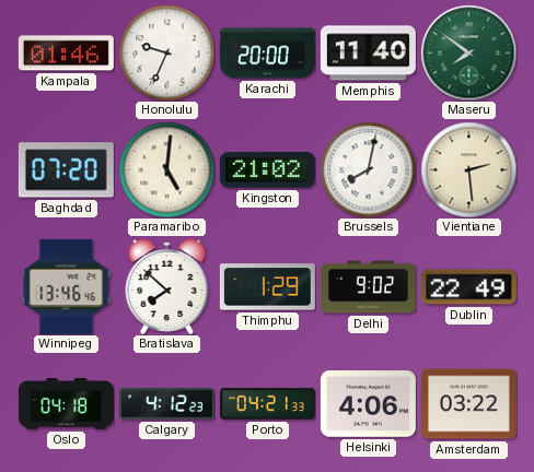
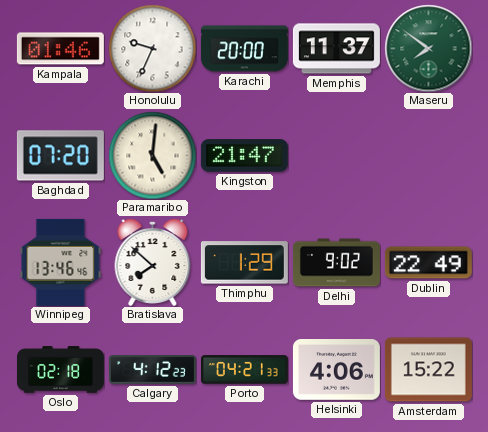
Memphis: 11:40 -> 11:37 (336, 49)
Kingston: 21:02 -> 21:47 (244, 156)
Brussels: 8:02 -> none (368, 169)
Vientiane: 2:29 -> none (468, 169)
Oslo: 04:18 -> 02:18 (60, 370)
Amsterdam: 03:22 -> 15:22 (428, 370)
